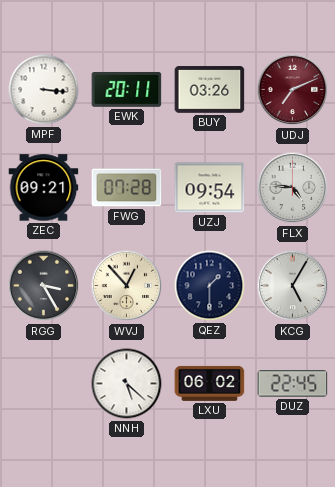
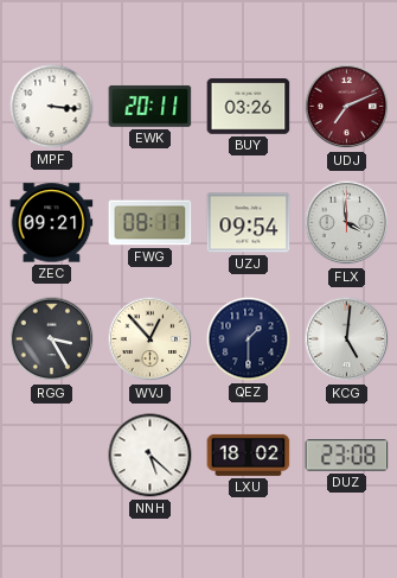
FWG: 07:28 -> 08:11 (151, 223)
FLX: 4:46 -> 3:59 (347, 223)
KCG: 5:05 -> 5:01 (347, 339)
LXU: 06:02 -> 18:02 (249, 455)
DUZ: 22:45 -> 23:08 (347, 456)
